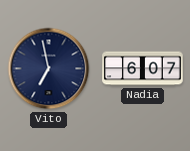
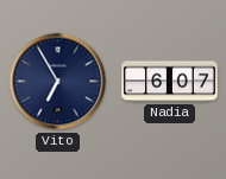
Vito: 6:58 -> 6:55 (58, 82)
